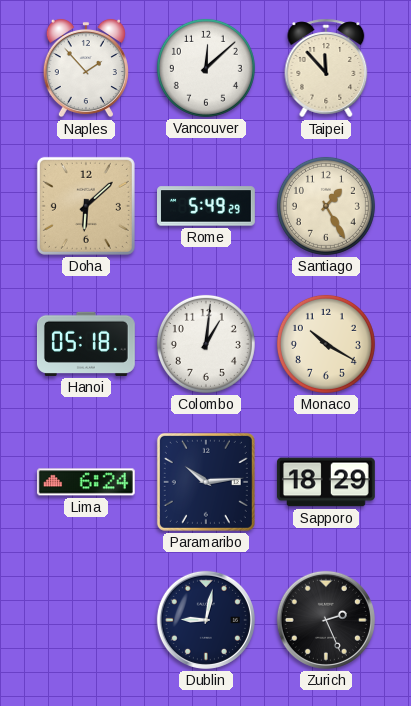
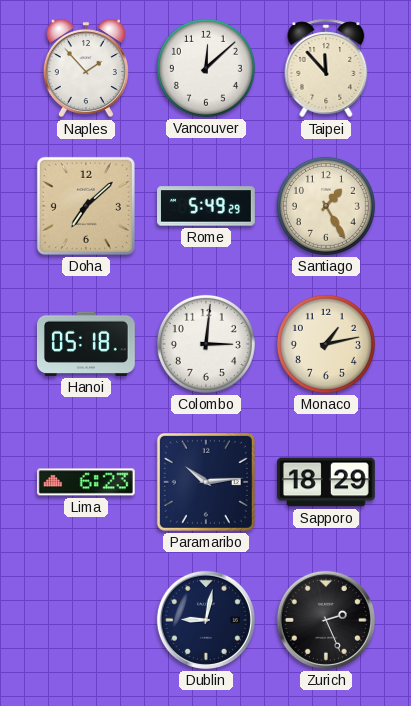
Doha: 6:08 -> 7:08 (86, 206)
Colombo: 1:01 -> 3:01 (206, 344)
Monaco: 10:20 -> 1:13 (326, 344)
Lima: 6:24 -> 6:23 (86, 482)
